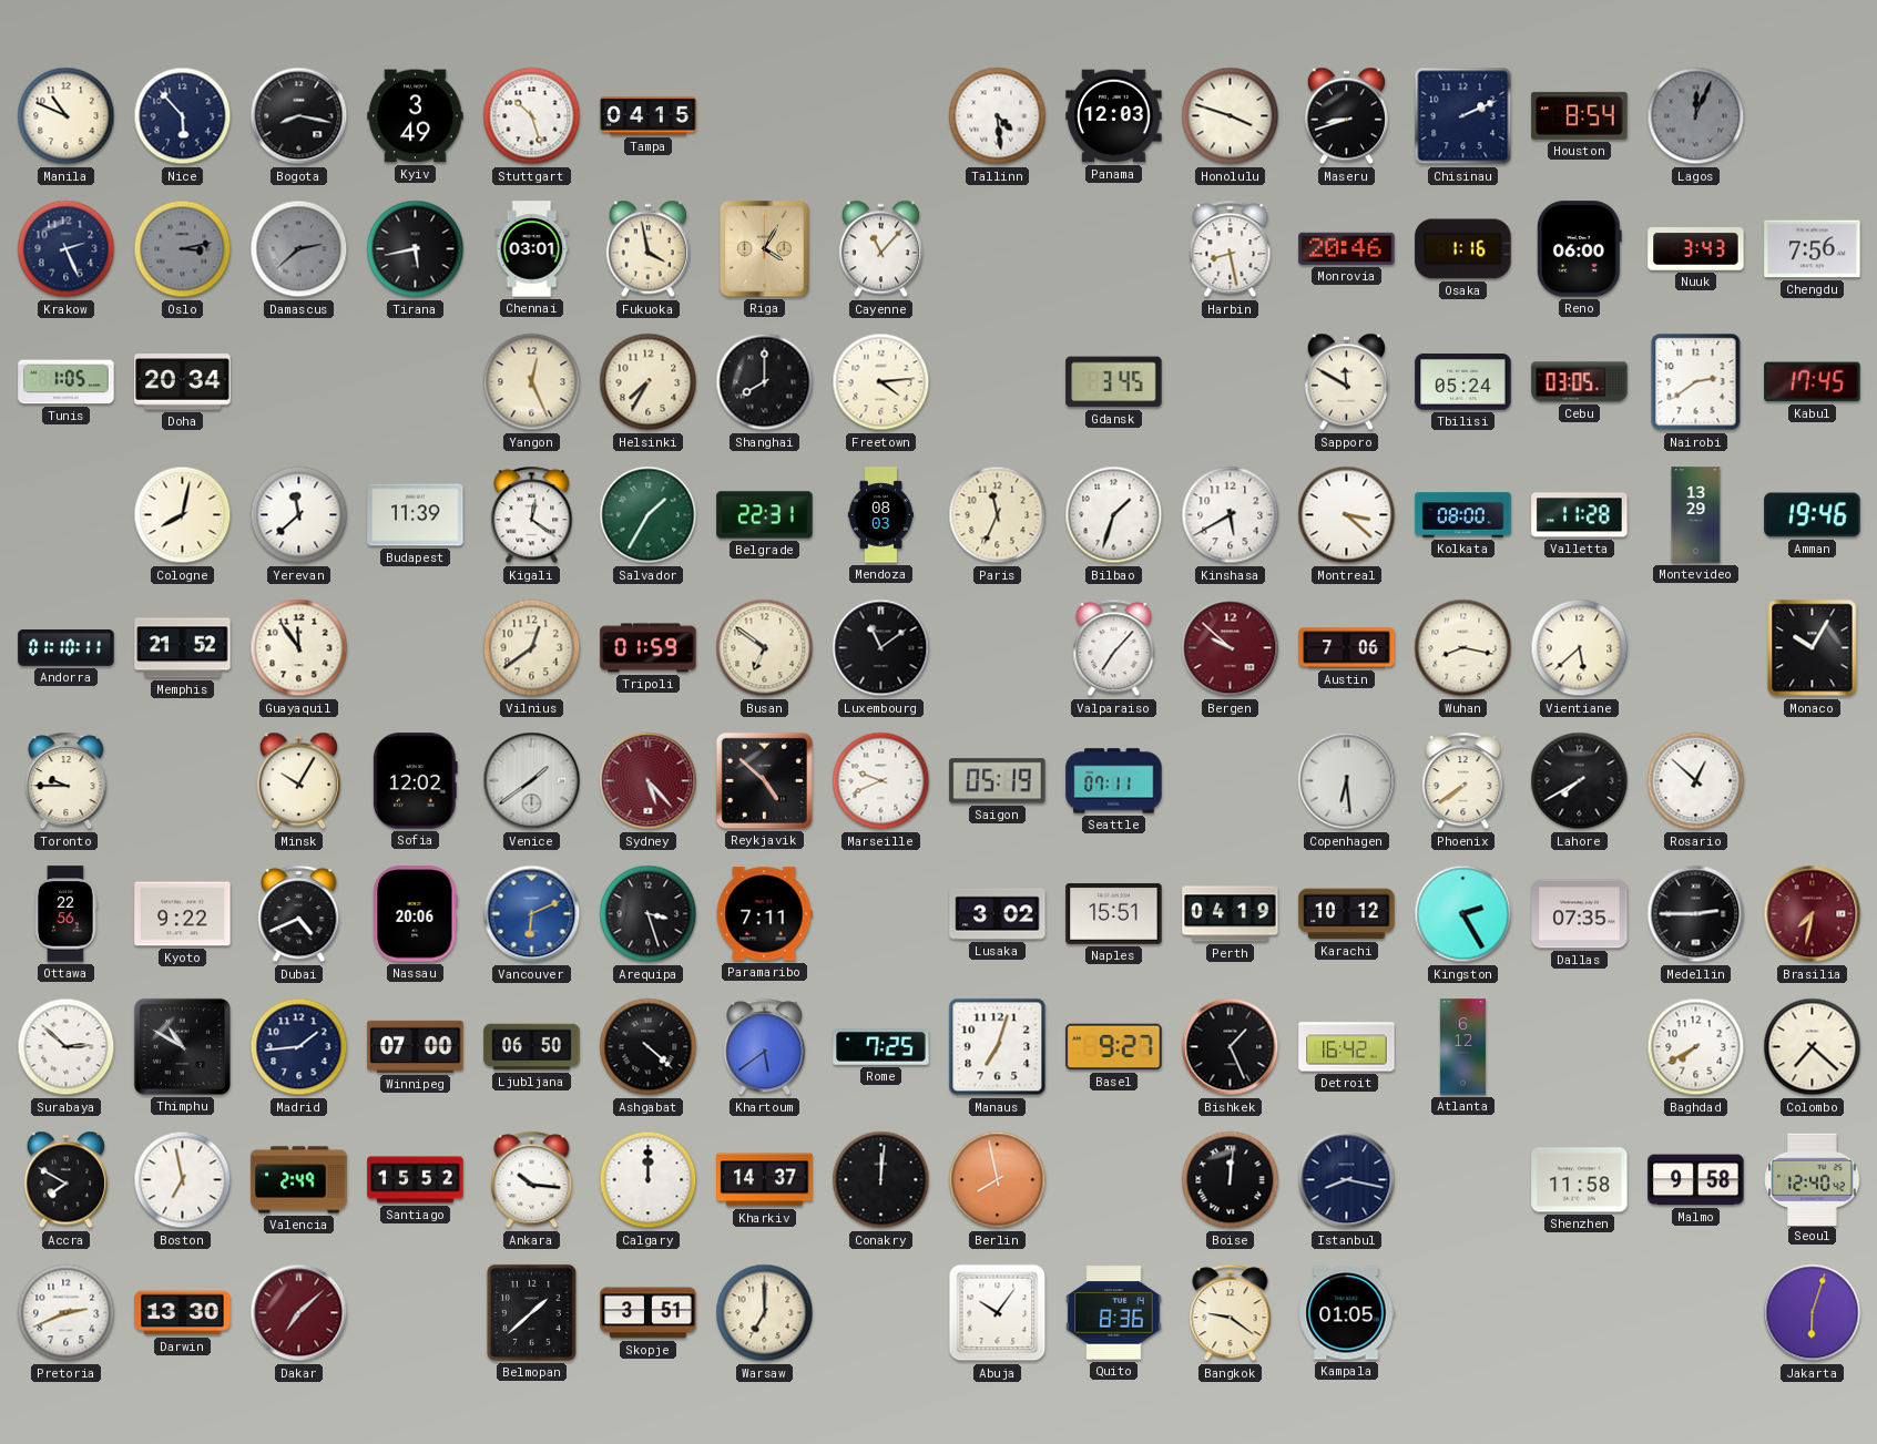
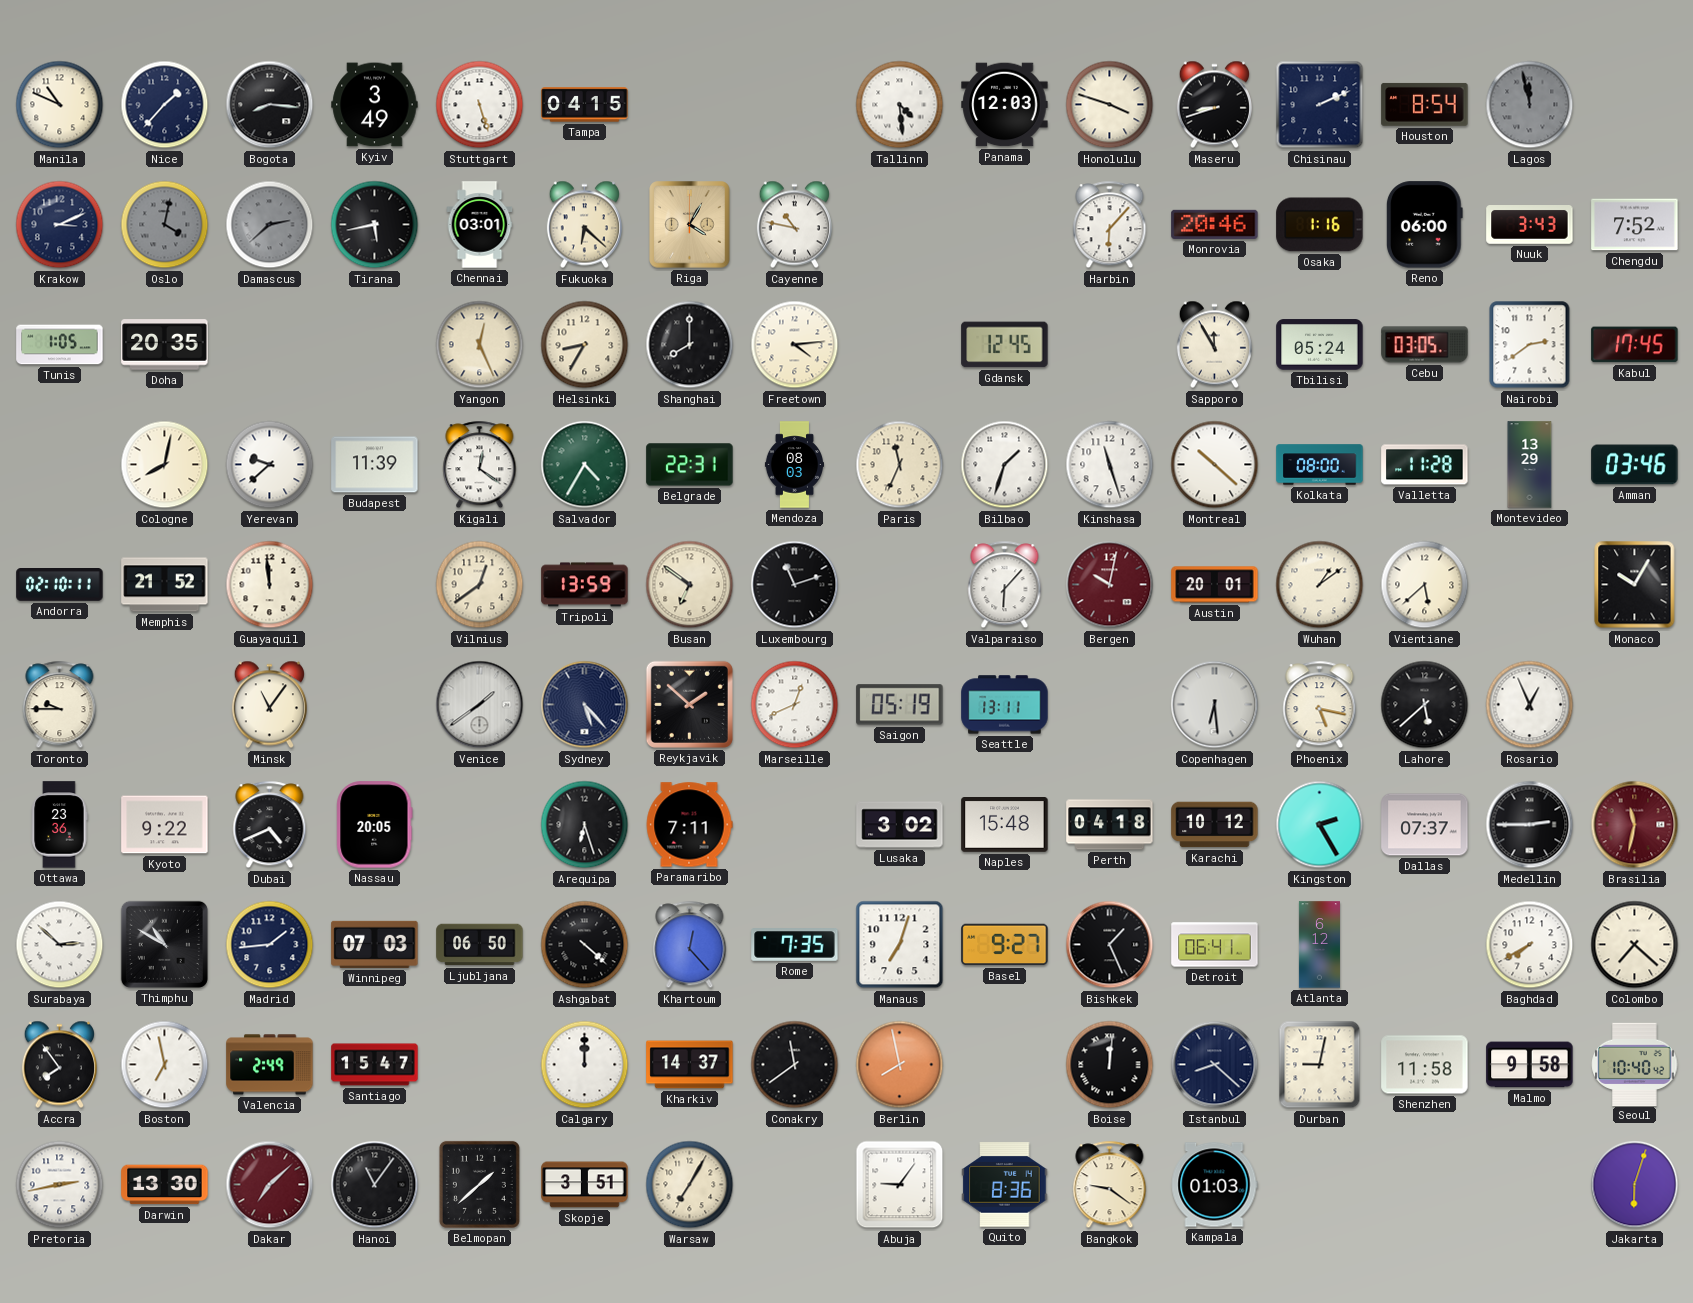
Nice: 5:53 -> 1:37 (165, 105)
Bogota: 8:17 -> 8:16 (270, 105)
Stuttgart: 10:27 -> 5:27 (480, 105)
Lagos: 12:04 -> 11:58 (1530, 105)
Krakow: 2:26 -> 3:11 (60, 225)
Oslo: 3:13 -> 4:02 (165, 225)
Fukuoka: 3:58 -> 6:22 (584, 225)
Cayenne: 11:07 -> 10:47 (794, 225)
Harbin: 8:28 -> 6:07 (1110, 225)
Chengdu: 7:56 -> 7:52 (1635, 225)
Doha: 20:34 -> 20:35 (165, 345)
Helsinki: 7:35 -> 8:35 (585, 345)
Gdansk: 3:45 -> 12:45 (1005, 345)
Sapporo: 11:50 -> 11:55 (1214, 345)
Yerevan: 11:38 -> 9:38 (270, 465)
Salvador: 1:35 -> 4:35 (585, 465)
Kinshasa: 5:40 -> 11:27 (1110, 465)
Montreal: 3:22 -> 10:22 (1215, 465)
Amman: 19:46 -> 03:46 (1635, 465)
Andorra: 01:10 -> 02:10 (60, 585)
Guayaquil: 11:54 -> 11:59 (270, 585)
Tripoli: 01:59 -> 13:59 (585, 585)
Luxembourg: 11:09 -> 11:12 (795, 585)
Valparaiso: 7:07 -> 6:07 (1005, 585)
Bergen: 9:52 -> 10:02 (1110, 585)
Austin: 7:06 -> 20:01 (1215, 585)
Wuhan: 8:17 -> 1:09 (1320, 585)
Minsk: 10:05 -> 11:06 (269, 705)
Sofia: 12:02 -> none (415, 781)
Sydney dial: burgundy -> navy (585, 705)
Reykjavik: 4:52 -> 1:52 (689, 704)
Marseille: 9:41 -> 12:41 (795, 705)
Seattle: 07:11 -> 13:11 (1005, 705)
Phoenix: 7:39 -> 5:17 (1320, 705)
Lahore: 7:40 -> 5:38 (1425, 705)
Rosario: 12:52 -> 12:56 (1530, 705)
Ottawa: 22:56 -> 23:36 (59, 825)
Nassau: 20:06 -> 20:05 (375, 825)
Vancouver: 6:11 -> none (532, 914)
Arequipa: 3:27 -> 6:27 (585, 825)
Naples: 15:51 -> 15:48 (1005, 825)
Perth: 04:19 -> 04:18 (1110, 825)
Dallas: 07:35 -> 07:37 (1425, 825)
Brasilia: 7:32 -> 11:32 (1635, 825)
Winnipeg: 07:00 -> 07:03 (375, 944)
Khartoum: 5:39 -> 12:23 (690, 945)
Rome: 7:25 -> 7:35 (795, 945)
Detroit: 16:42 -> 06:41 (1215, 945)
Accra: 7:50 -> 7:54 (59, 1065)
Santiago: 15:52 -> 15:47 (375, 1065)
Ankara: 10:16 -> none (532, 1180)
Conakry: 12:01 -> 11:39 (795, 1065)
Istanbul: 8:17 -> 8:22 (1215, 1065)
Durban: none -> 9:02 (1320, 1065)
Seoul: 12:40 -> 10:40 (1635, 1064)
Pretoria: 2:41 -> 2:43 (60, 1185)
Hanoi: none -> 11:06 (375, 1185)
Warsaw: 7:00 -> 7:05 (690, 1185)
Abuja: 10:06 -> 9:06 (900, 1185)
Kampala: 01:05 -> 01:03 (1214, 1185)
